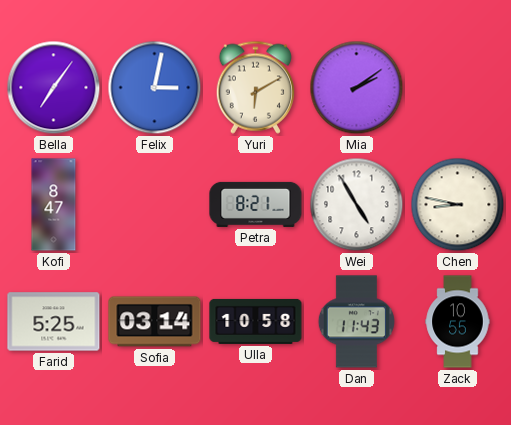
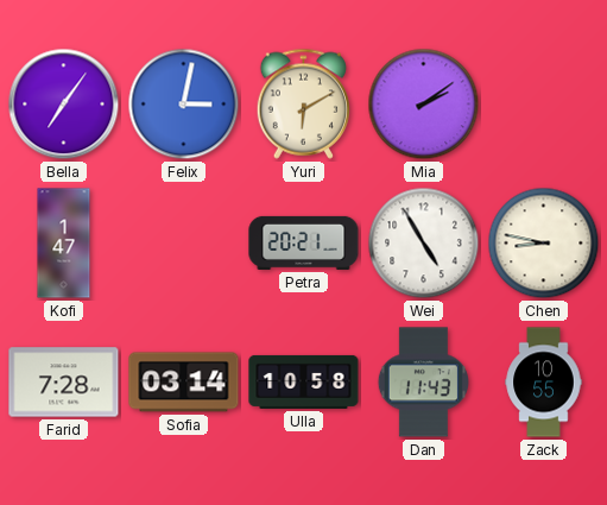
Kofi: 8:47 -> 1:47 (64, 244)
Petra: 8:21 -> 20:21 (304, 242)
Farid: 5:25 -> 7:28 (64, 383)
